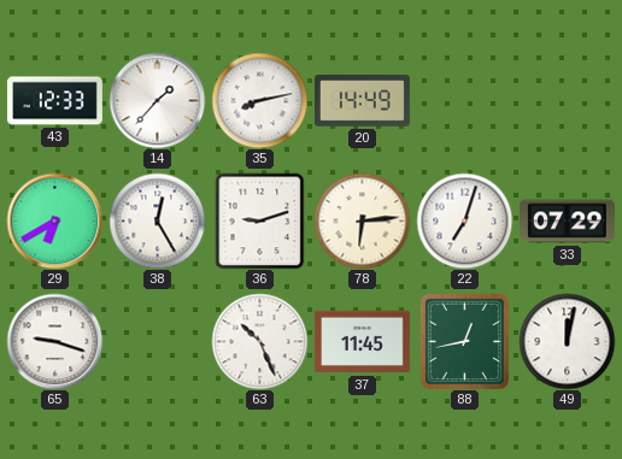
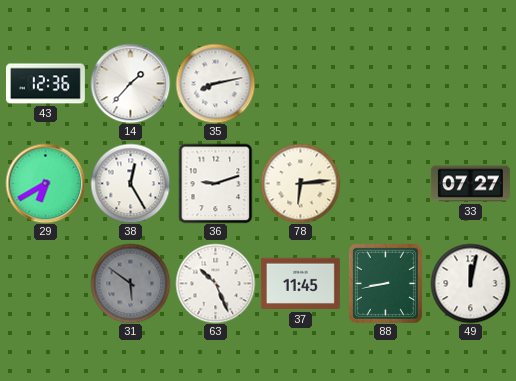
43: 12:33 -> 12:36 (45, 84)
20: 14:49 -> none (362, 101)
22: 7:03 -> none (464, 220)
33: 07:29 -> 07:27 (470, 184)
65: 9:18 -> none (54, 341)
31: none -> 5:51 (130, 283)
88: 12:43 -> 8:43 (385, 283)
